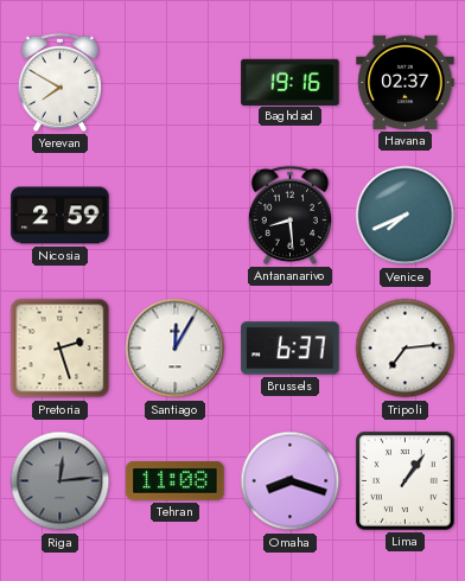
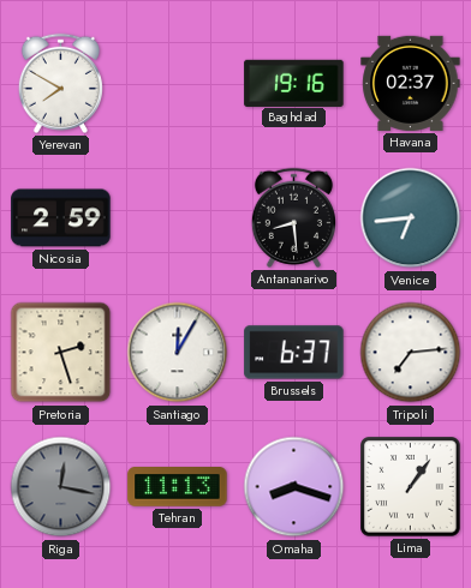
Venice: 7:41 -> 6:44 (411, 218)
Riga: 12:14 -> 12:17 (61, 487)
Tehran: 11:08 -> 11:13 (178, 487)
